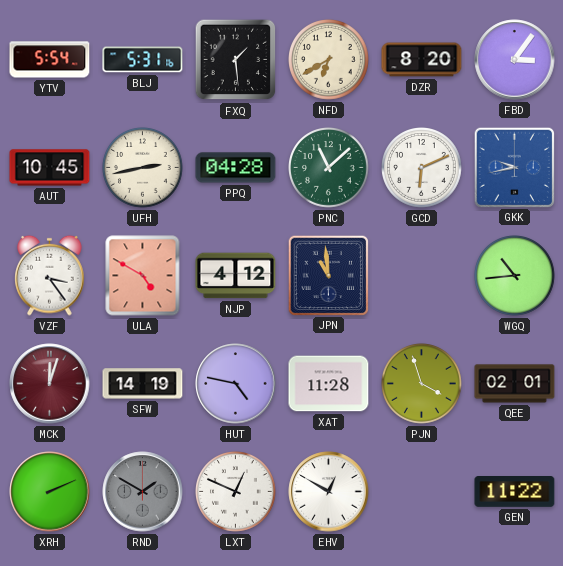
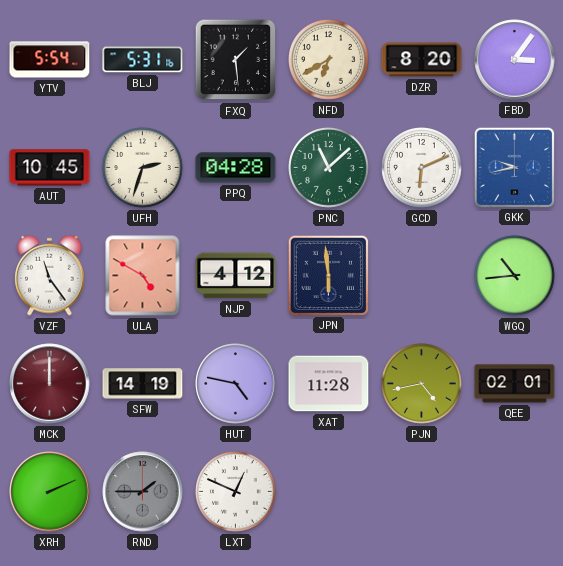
UFH: 2:43 -> 2:33 (143, 168)
VZF: 3:24 -> 11:24 (50, 275)
JPN: 10:59 -> 5:59 (328, 275)
MCK: 12:03 -> 12:00 (50, 384)
PJN: 3:57 -> 4:43 (422, 384)
RND: 1:50 -> 1:45 (143, 492)
EHV: 12:50 -> none (329, 492)
GEN: 11:22 -> none (515, 492)
